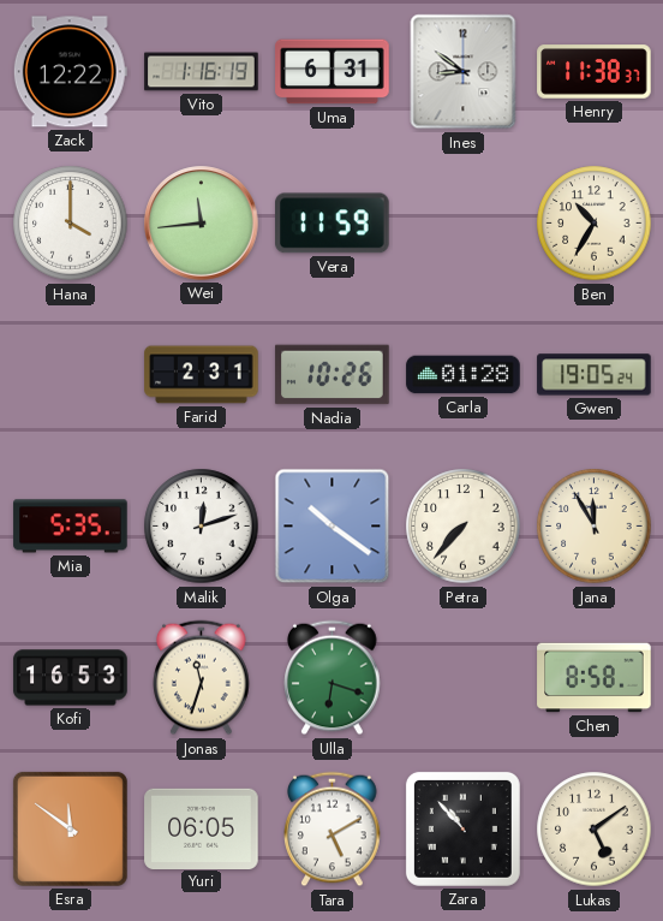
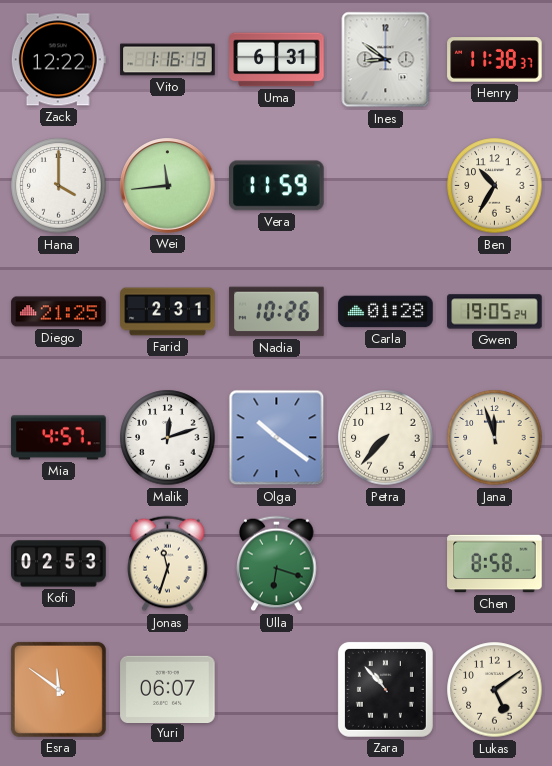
Diego: none -> 21:25 (59, 312)
Mia: 5:35 -> 4:57 (59, 438)
Jana: 11:55 -> 11:57 (495, 438)
Kofi: 16:53 -> 02:53 (59, 564)
Yuri: 06:05 -> 06:07 (168, 689)
Tara: 5:10 -> none (333, 830)
